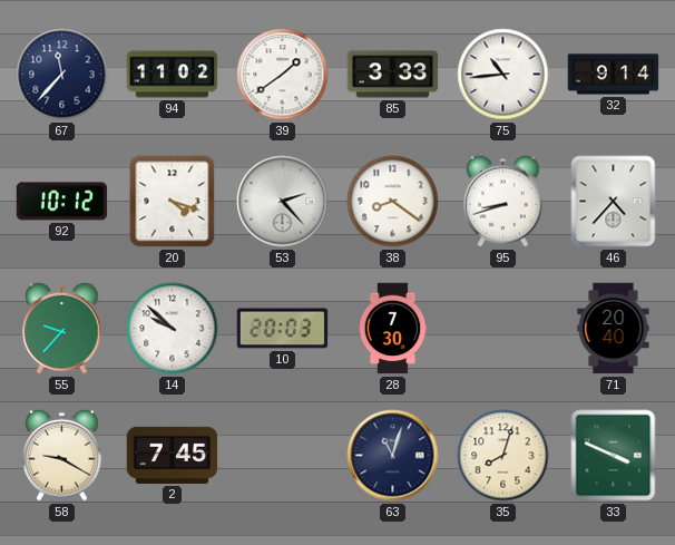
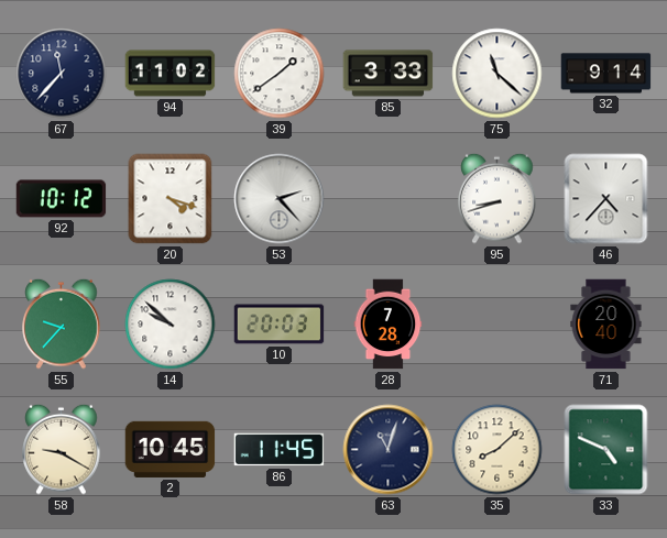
75: 10:44 -> 11:22 (497, 74)
38: 8:21 -> none (393, 202)
28: 7:30 -> 7:28 (389, 325)
2: 7:45 -> 10:45 (171, 449)
86: none -> 11:45 (280, 450)
35: 8:03 -> 8:08 (497, 450)
33: 3:49 -> 4:49 (606, 450)
